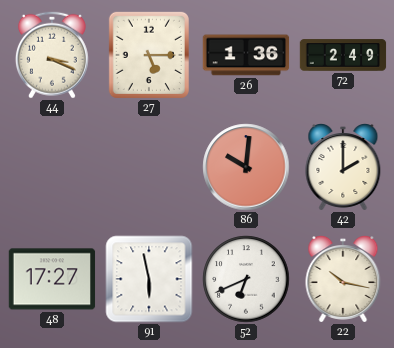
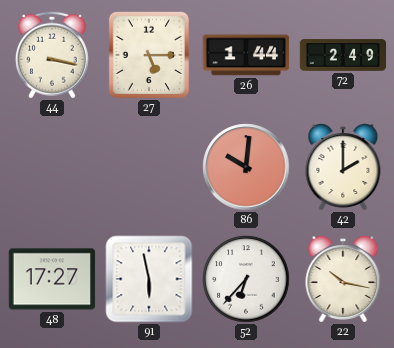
44: 3:19 -> 3:17 (52, 55)
26: 1:36 -> 1:44 (246, 55)
52: 6:41 -> 6:37 (246, 279)
